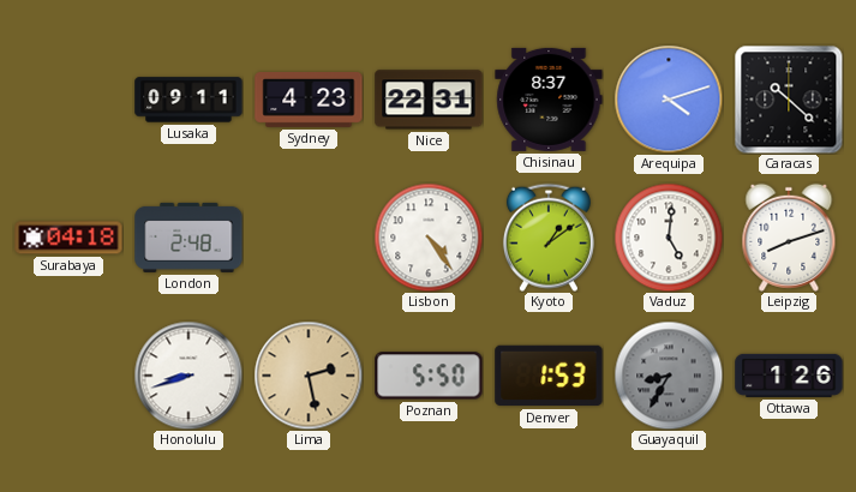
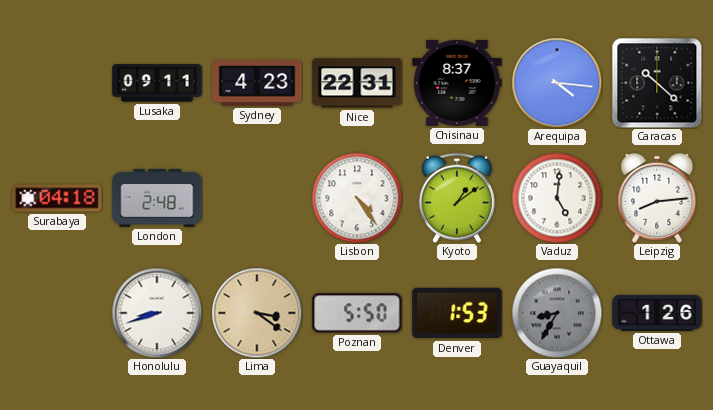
Arequipa: 4:12 -> 4:16 (557, 83)
Leipzig: 8:12 -> 8:14 (657, 198)
Lima: 2:28 -> 3:21 (257, 313)
